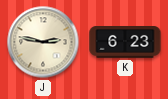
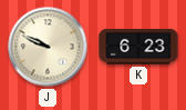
J: 2:47 -> 9:49 (48, 47)
